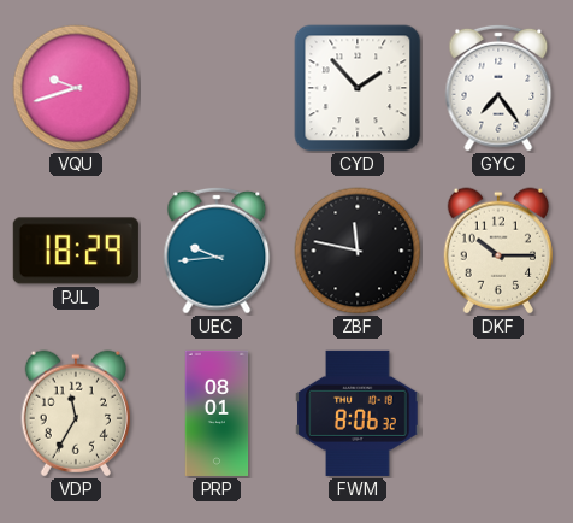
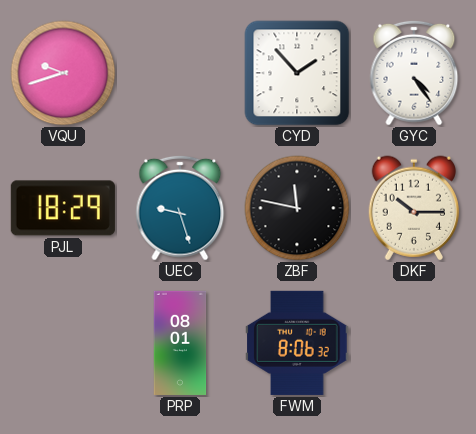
GYC: 7:24 -> 4:24 (414, 73)
UEC: 9:44 -> 9:27 (180, 208)
VDP: 11:35 -> none (76, 413)
